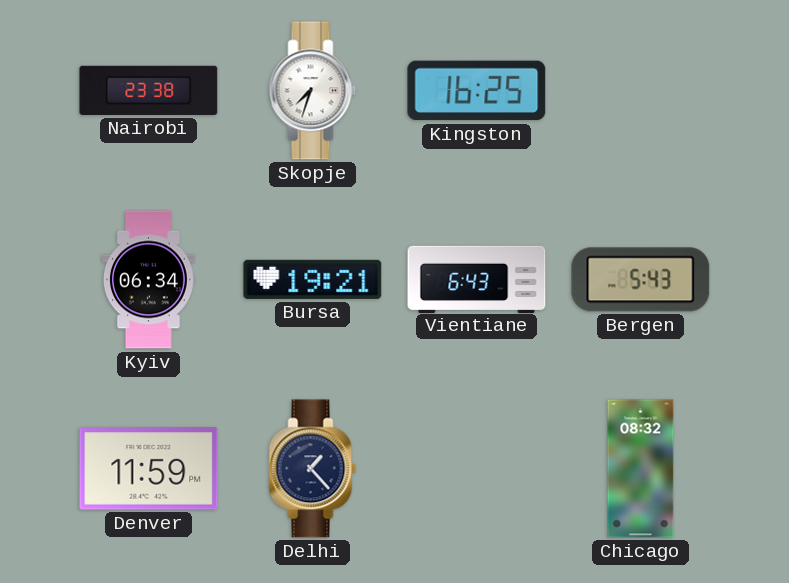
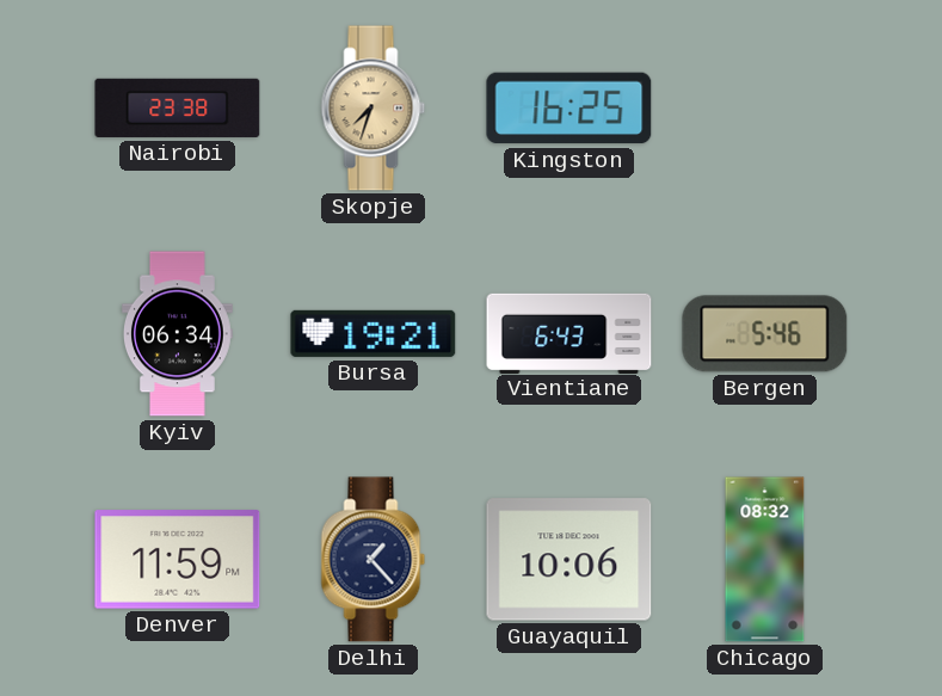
Skopje dial: white -> champagne (374, 109)
Bergen: 5:43 -> 5:46 (765, 334)
Guayaquil: none -> 10:06 (569, 560)
